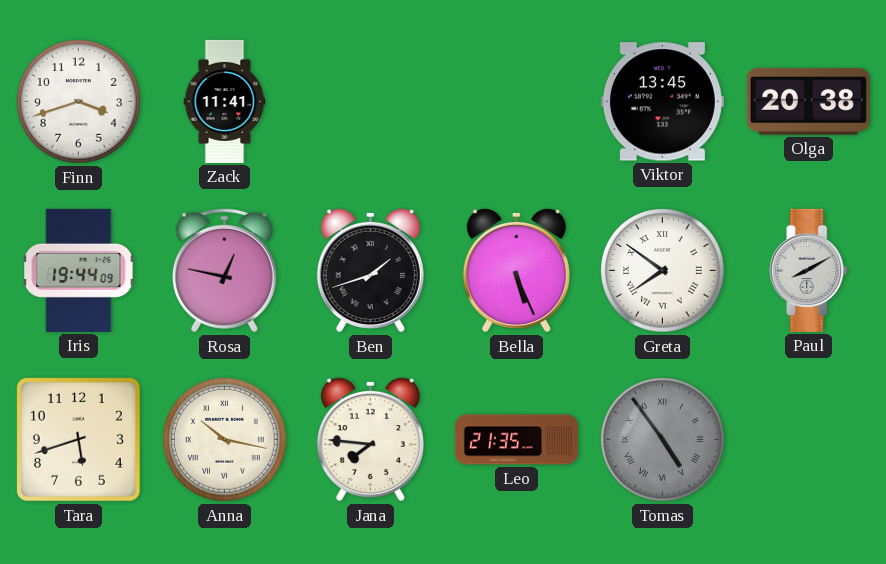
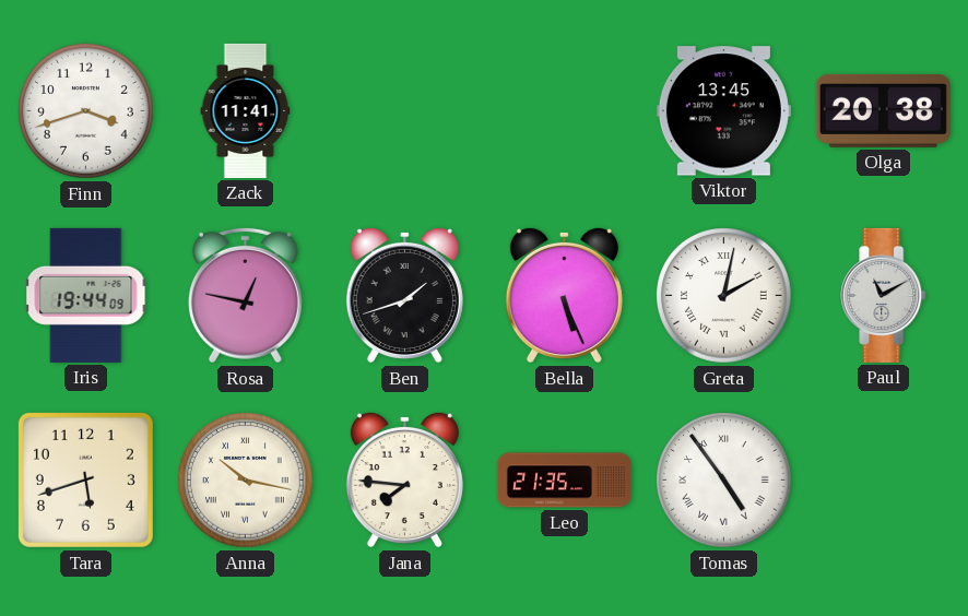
Greta: 7:51 -> 2:02 (724, 296)
Paul: 8:10 -> 11:10 (884, 295)
Tomas dial: grey -> white (724, 481)
